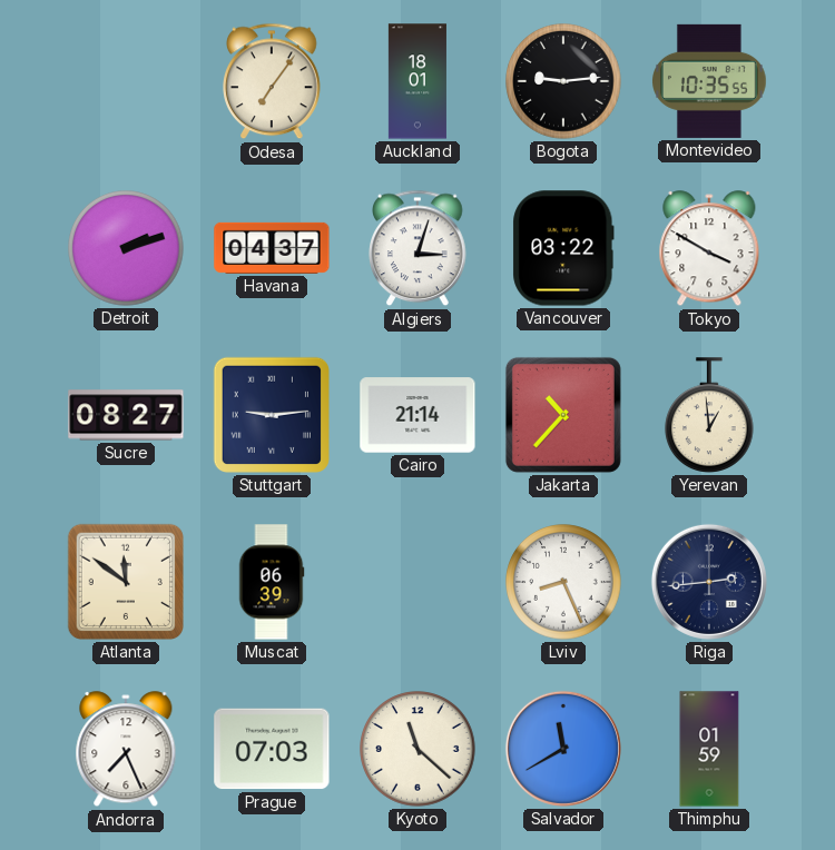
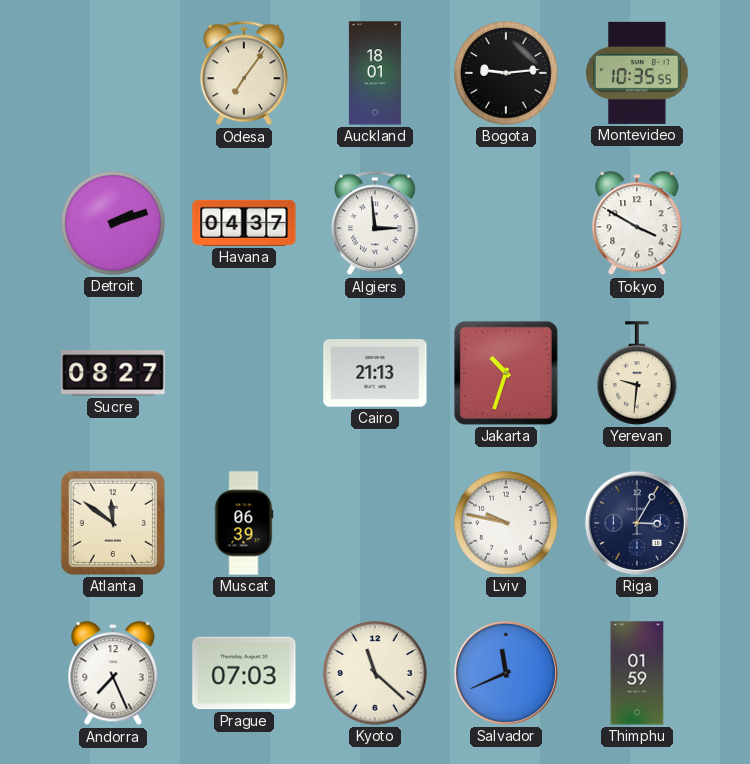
Algiers: 3:03 -> 2:59 (375, 223)
Vancouver: 03:22 -> none (563, 248)
Stuttgart: 9:14 -> none (272, 415)
Cairo: 21:14 -> 21:13 (375, 373)
Jakarta: 10:37 -> 10:33 (506, 373)
Yerevan: 12:59 -> 9:31 (638, 373)
Lviv: 8:26 -> 9:47 (506, 523)
Riga: 2:44 -> 3:05 (637, 523)
Salvador: 11:40 -> 11:41 (506, 673)
